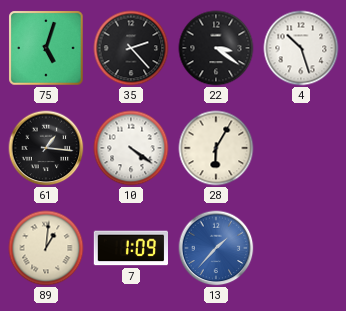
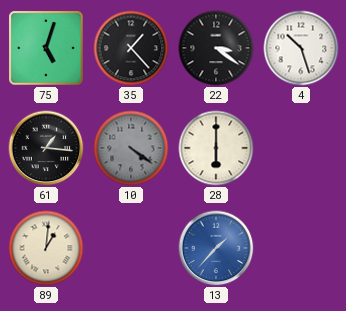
35: 2:23 -> 1:23 (131, 48)
10 dial: white -> grey (131, 148)
28: 6:05 -> 6:00 (216, 148)
7: 1:09 -> none (130, 248)
